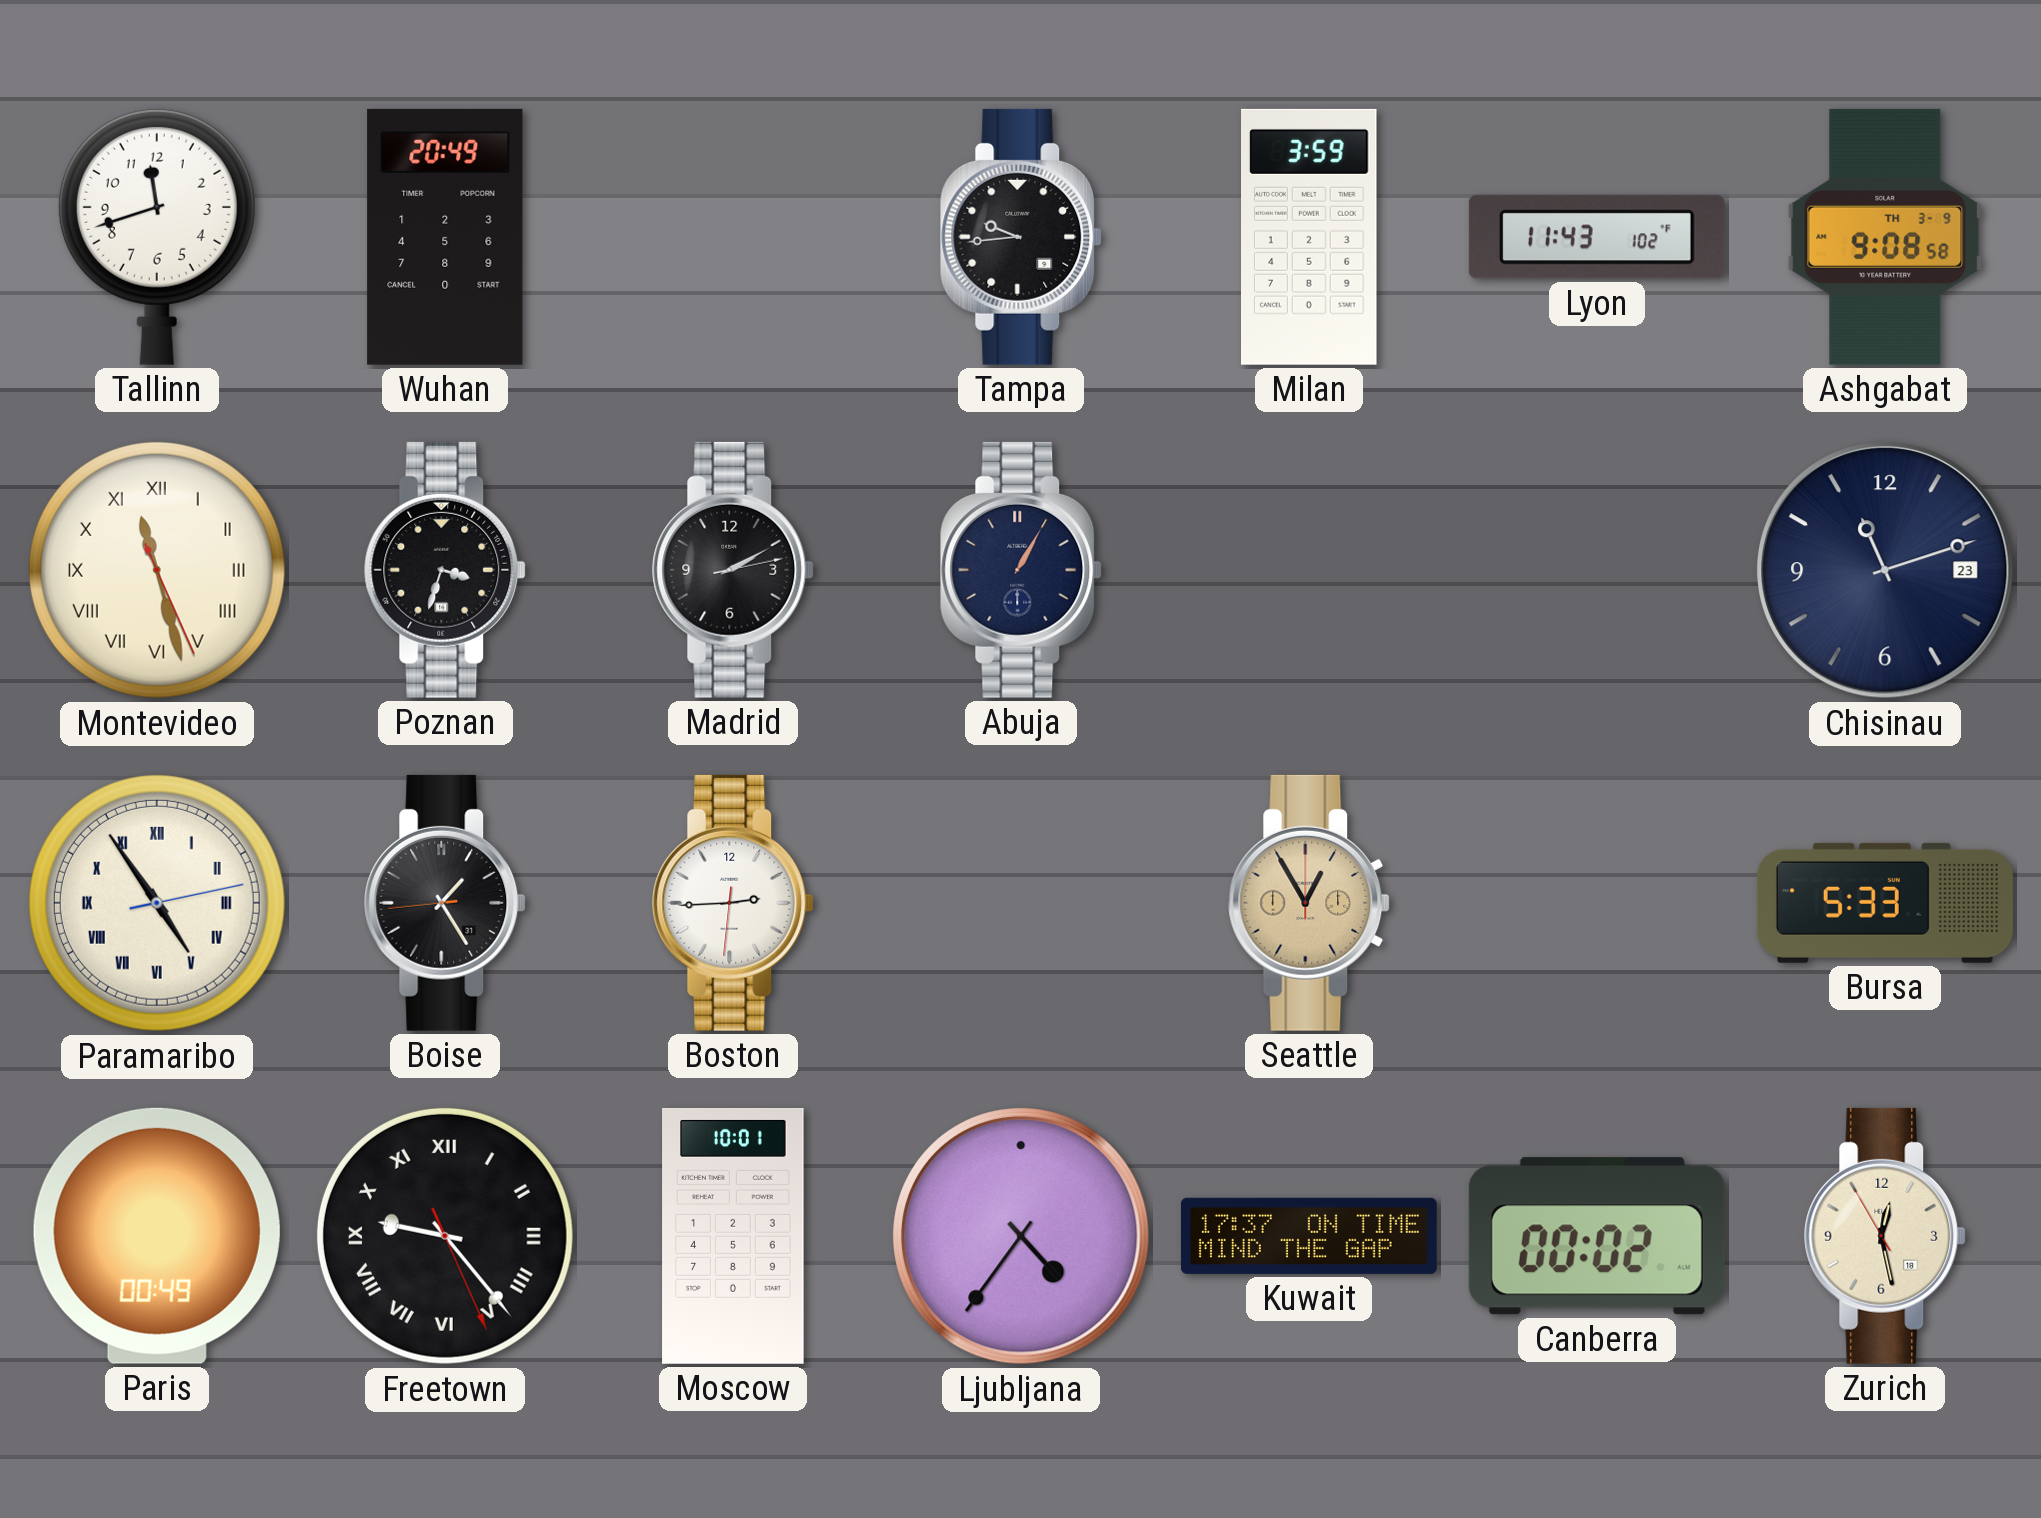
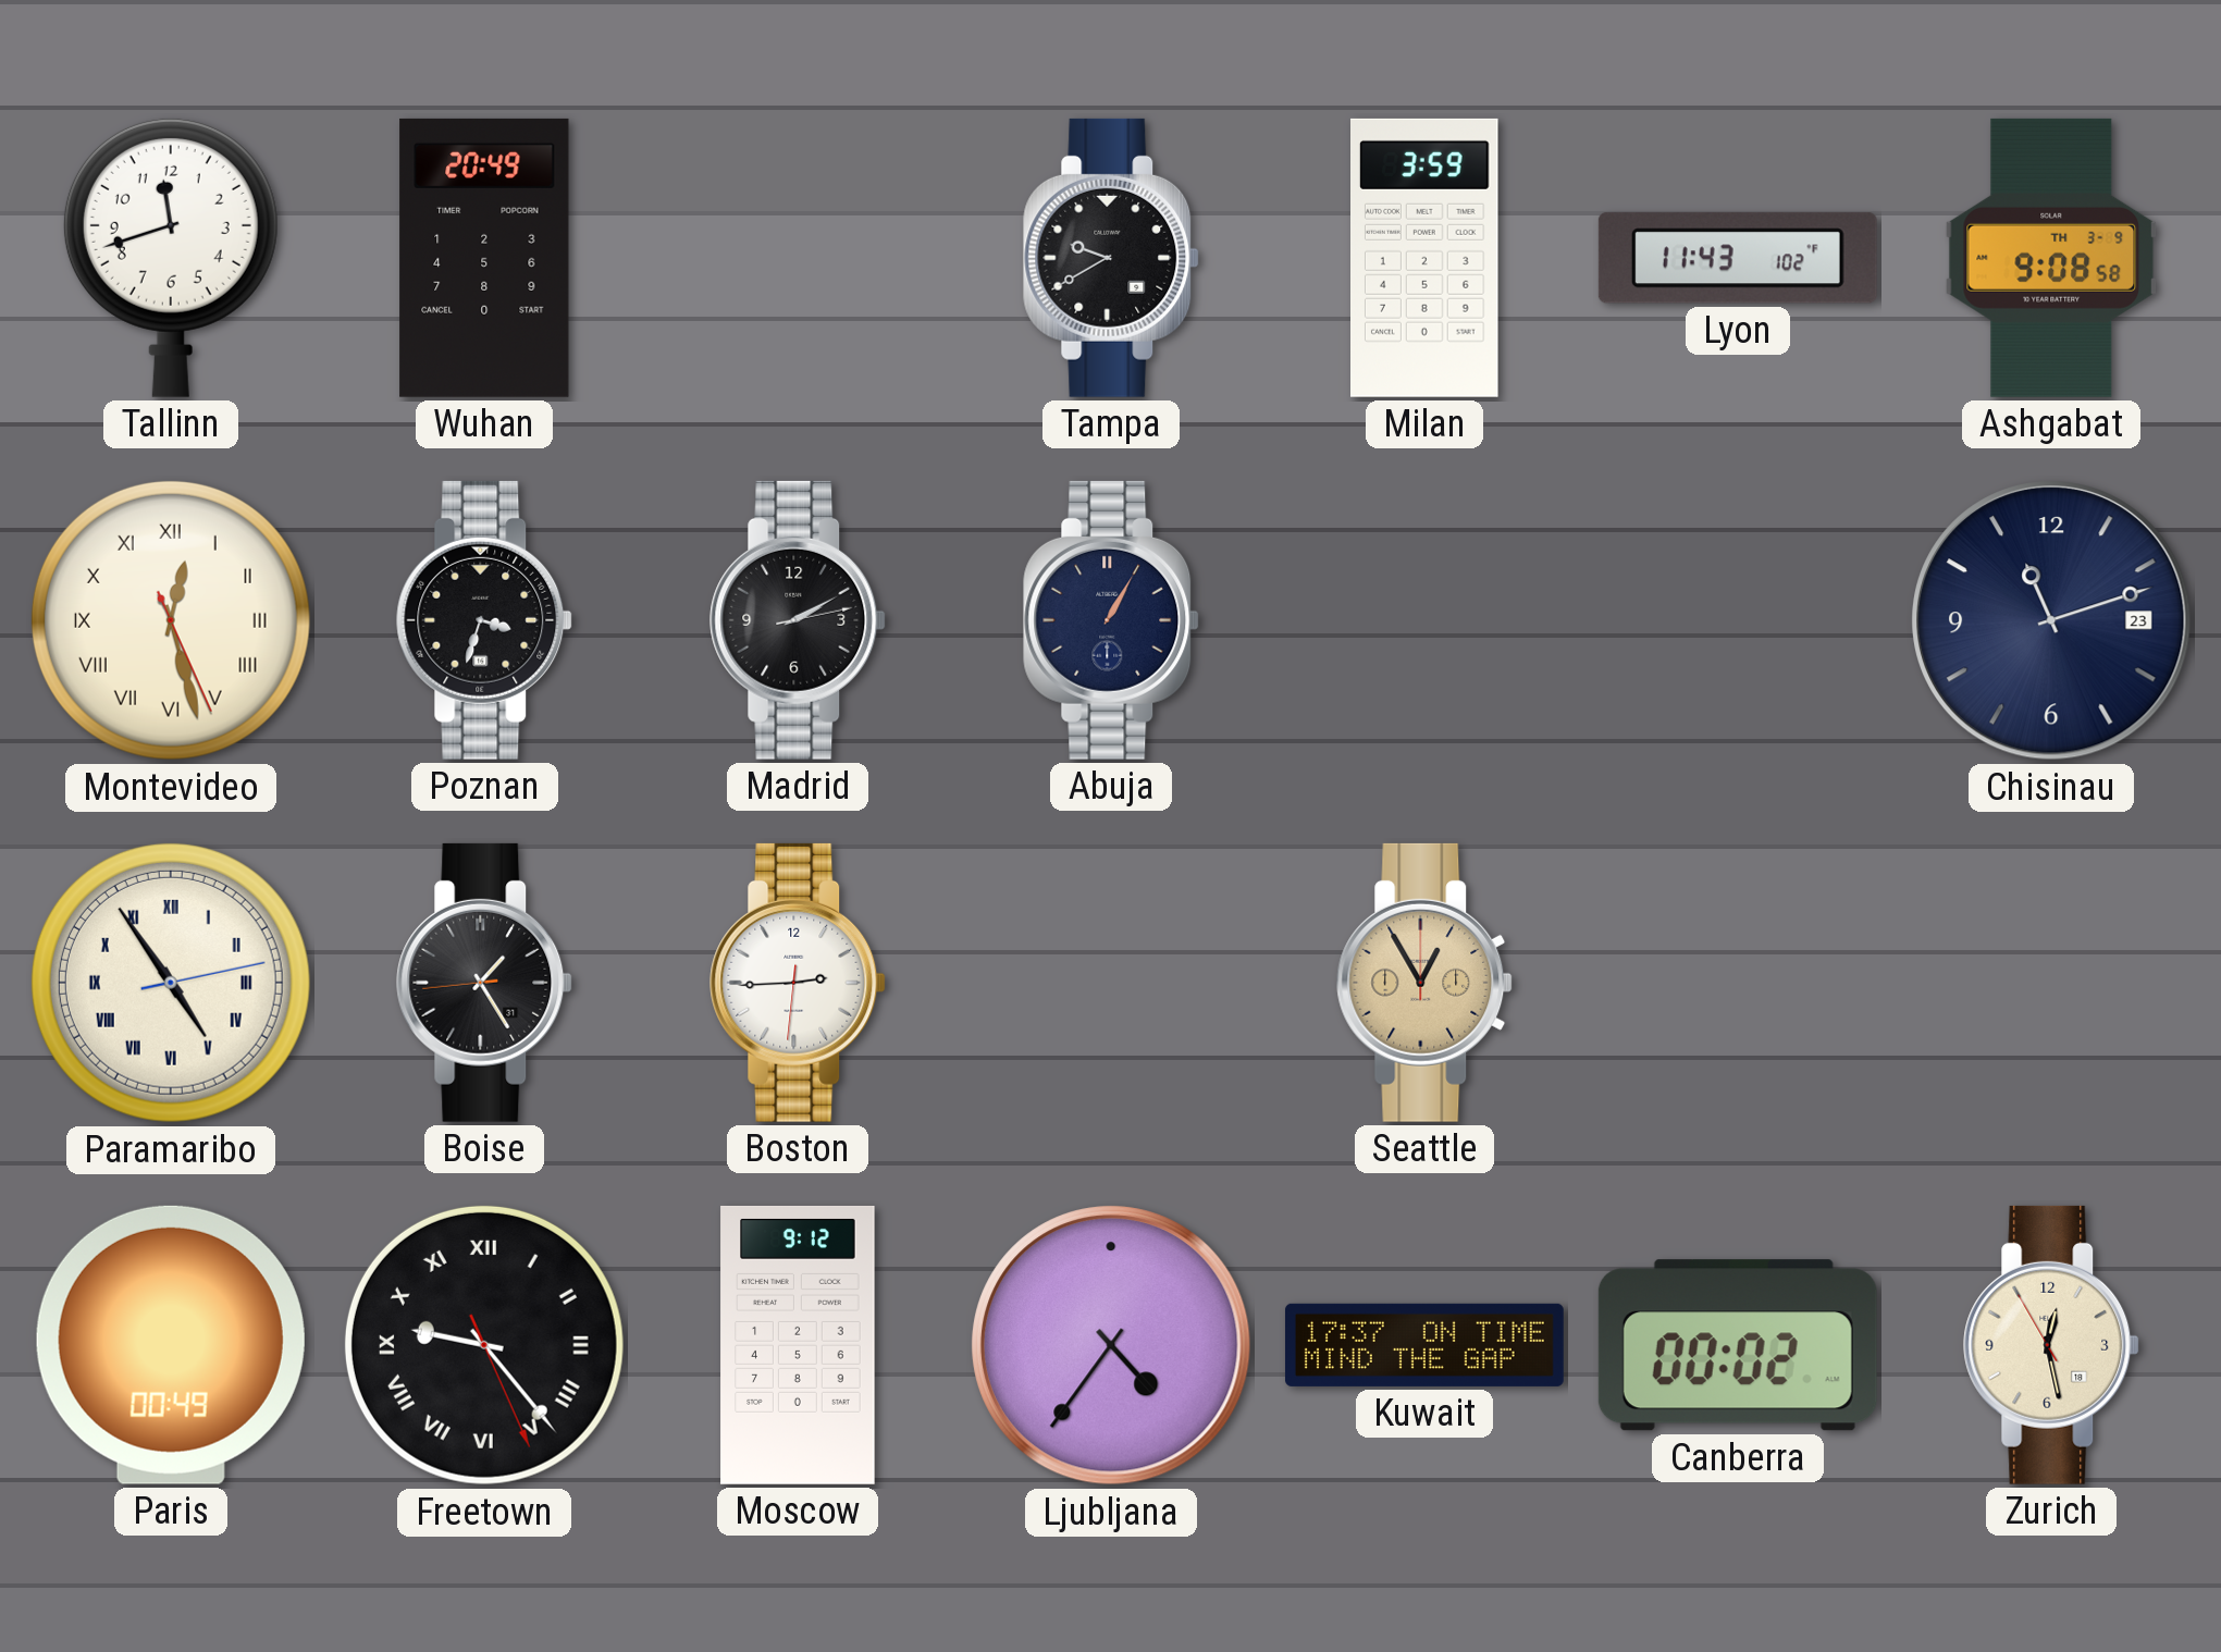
Tampa: 9:44 -> 9:40 (1111, 258)
Montevideo: 11:27 -> 12:27 (171, 620)
Bursa: 5:33 -> none (1885, 903)
Moscow: 10:01 -> 9:12 (798, 1345)
